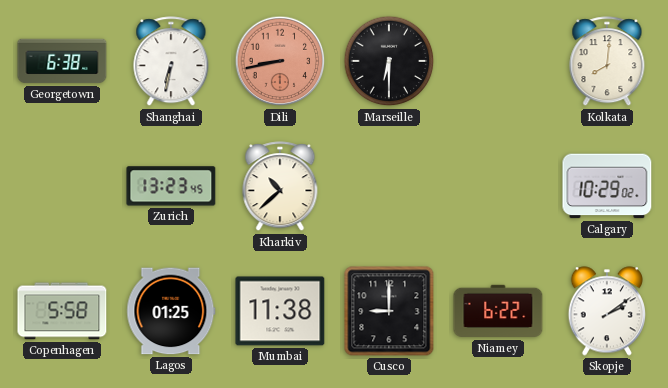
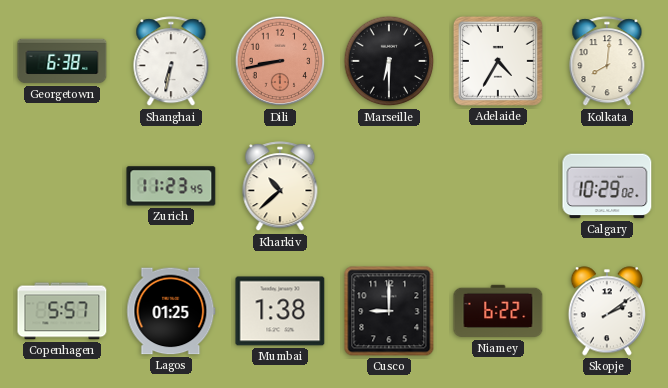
Adelaide: none -> 4:35 (498, 61)
Zurich: 13:23 -> 11:23 (171, 186)
Copenhagen: 5:58 -> 5:57 (62, 311)
Mumbai: 11:38 -> 1:38 (280, 311)
